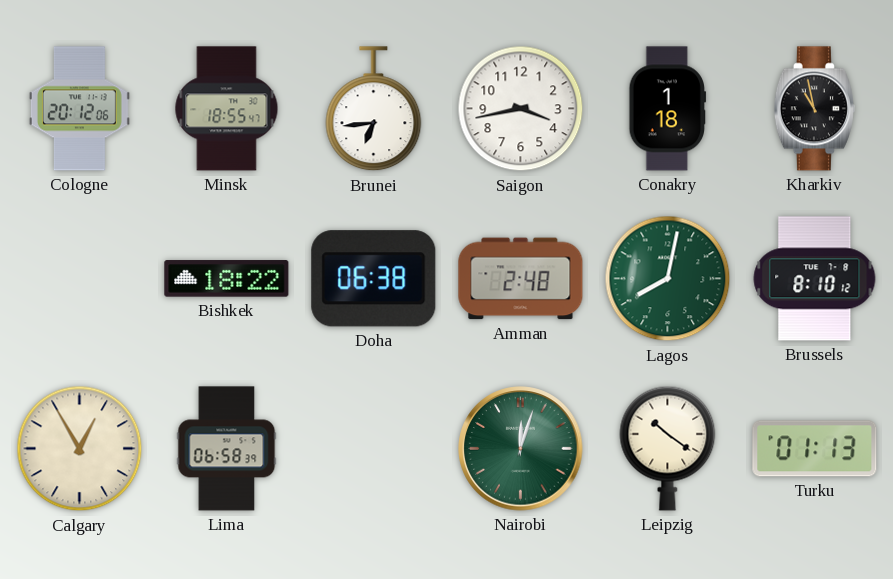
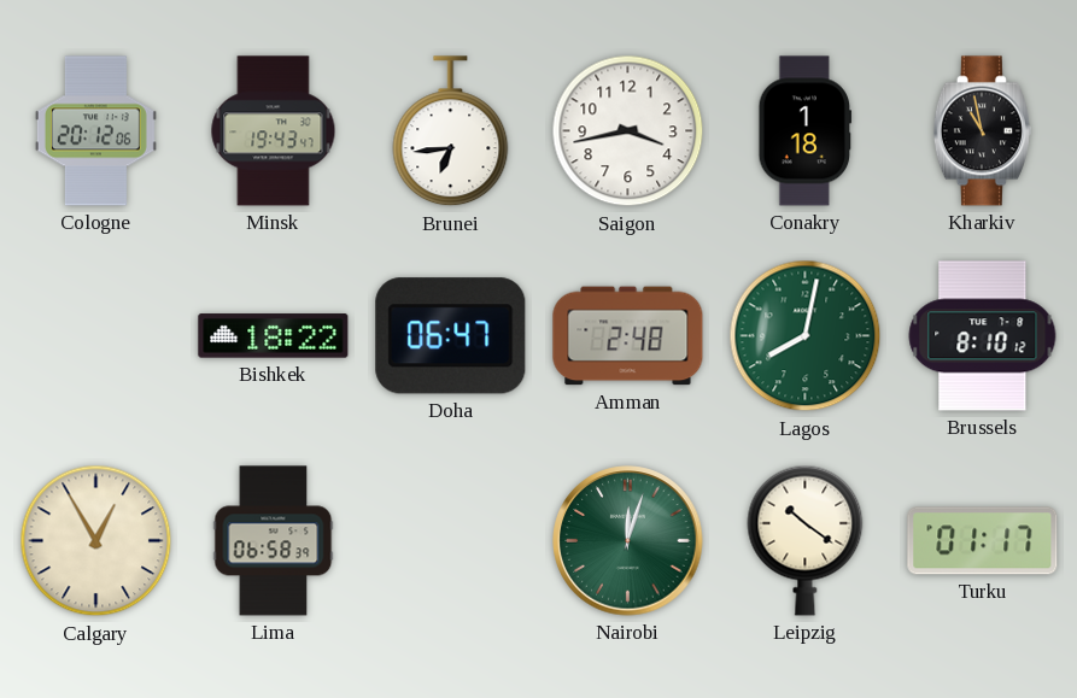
Minsk: 18:55 -> 19:43 (274, 131)
Doha: 06:38 -> 06:47 (451, 336)
Turku: 01:13 -> 01:17 (983, 541)
